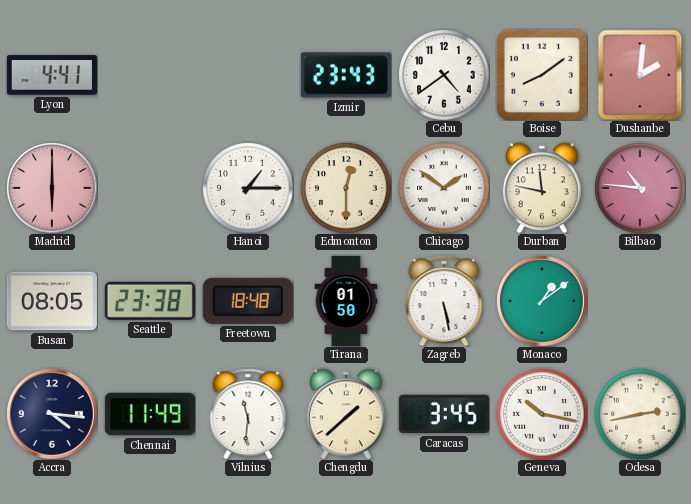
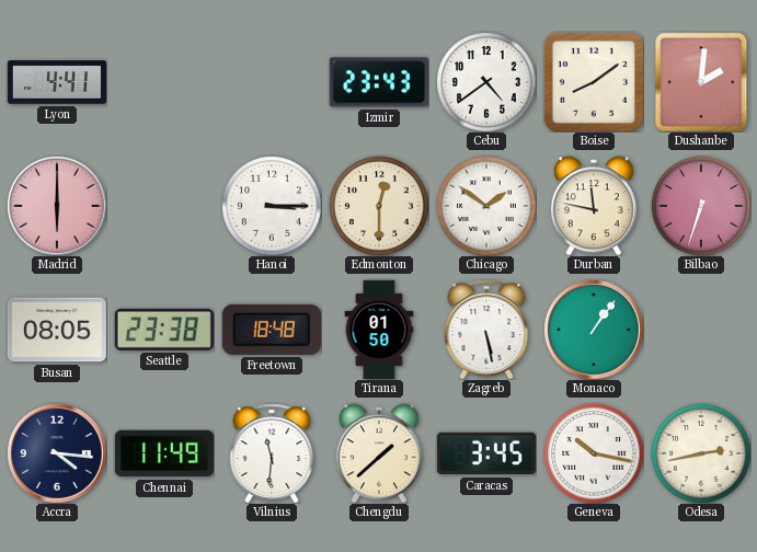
Hanoi: 1:15 -> 3:15 (272, 206)
Bilbao: 10:46 -> 6:33 (701, 206)
Monaco: 1:09 -> 1:06 (594, 330)
